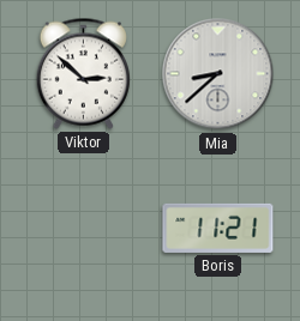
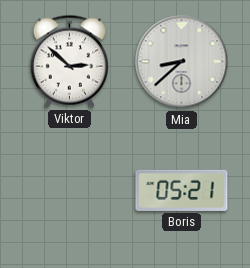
Boris: 11:21 -> 05:21 (182, 190)
